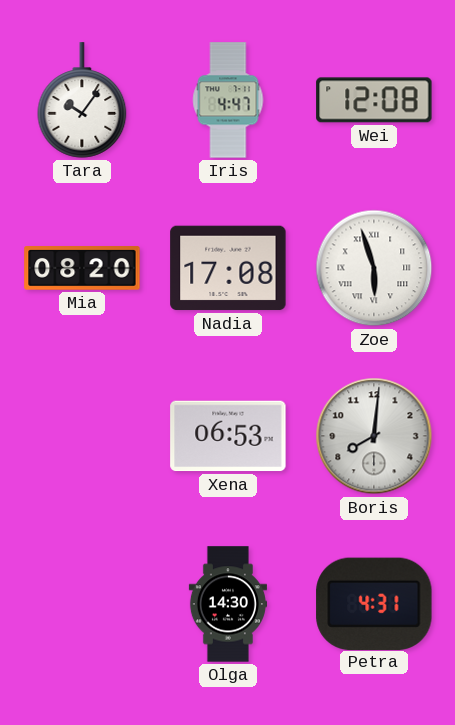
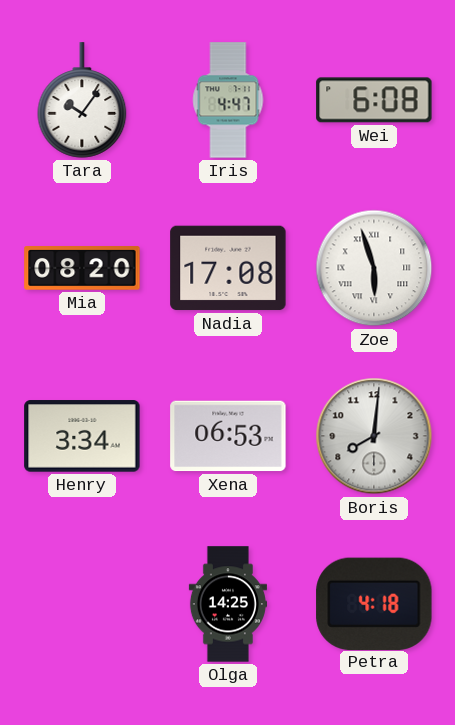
Wei: 12:08 -> 6:08 (374, 100)
Henry: none -> 3:34 (82, 436)
Olga: 14:30 -> 14:25 (228, 604)
Petra: 4:31 -> 4:18 (374, 603)
